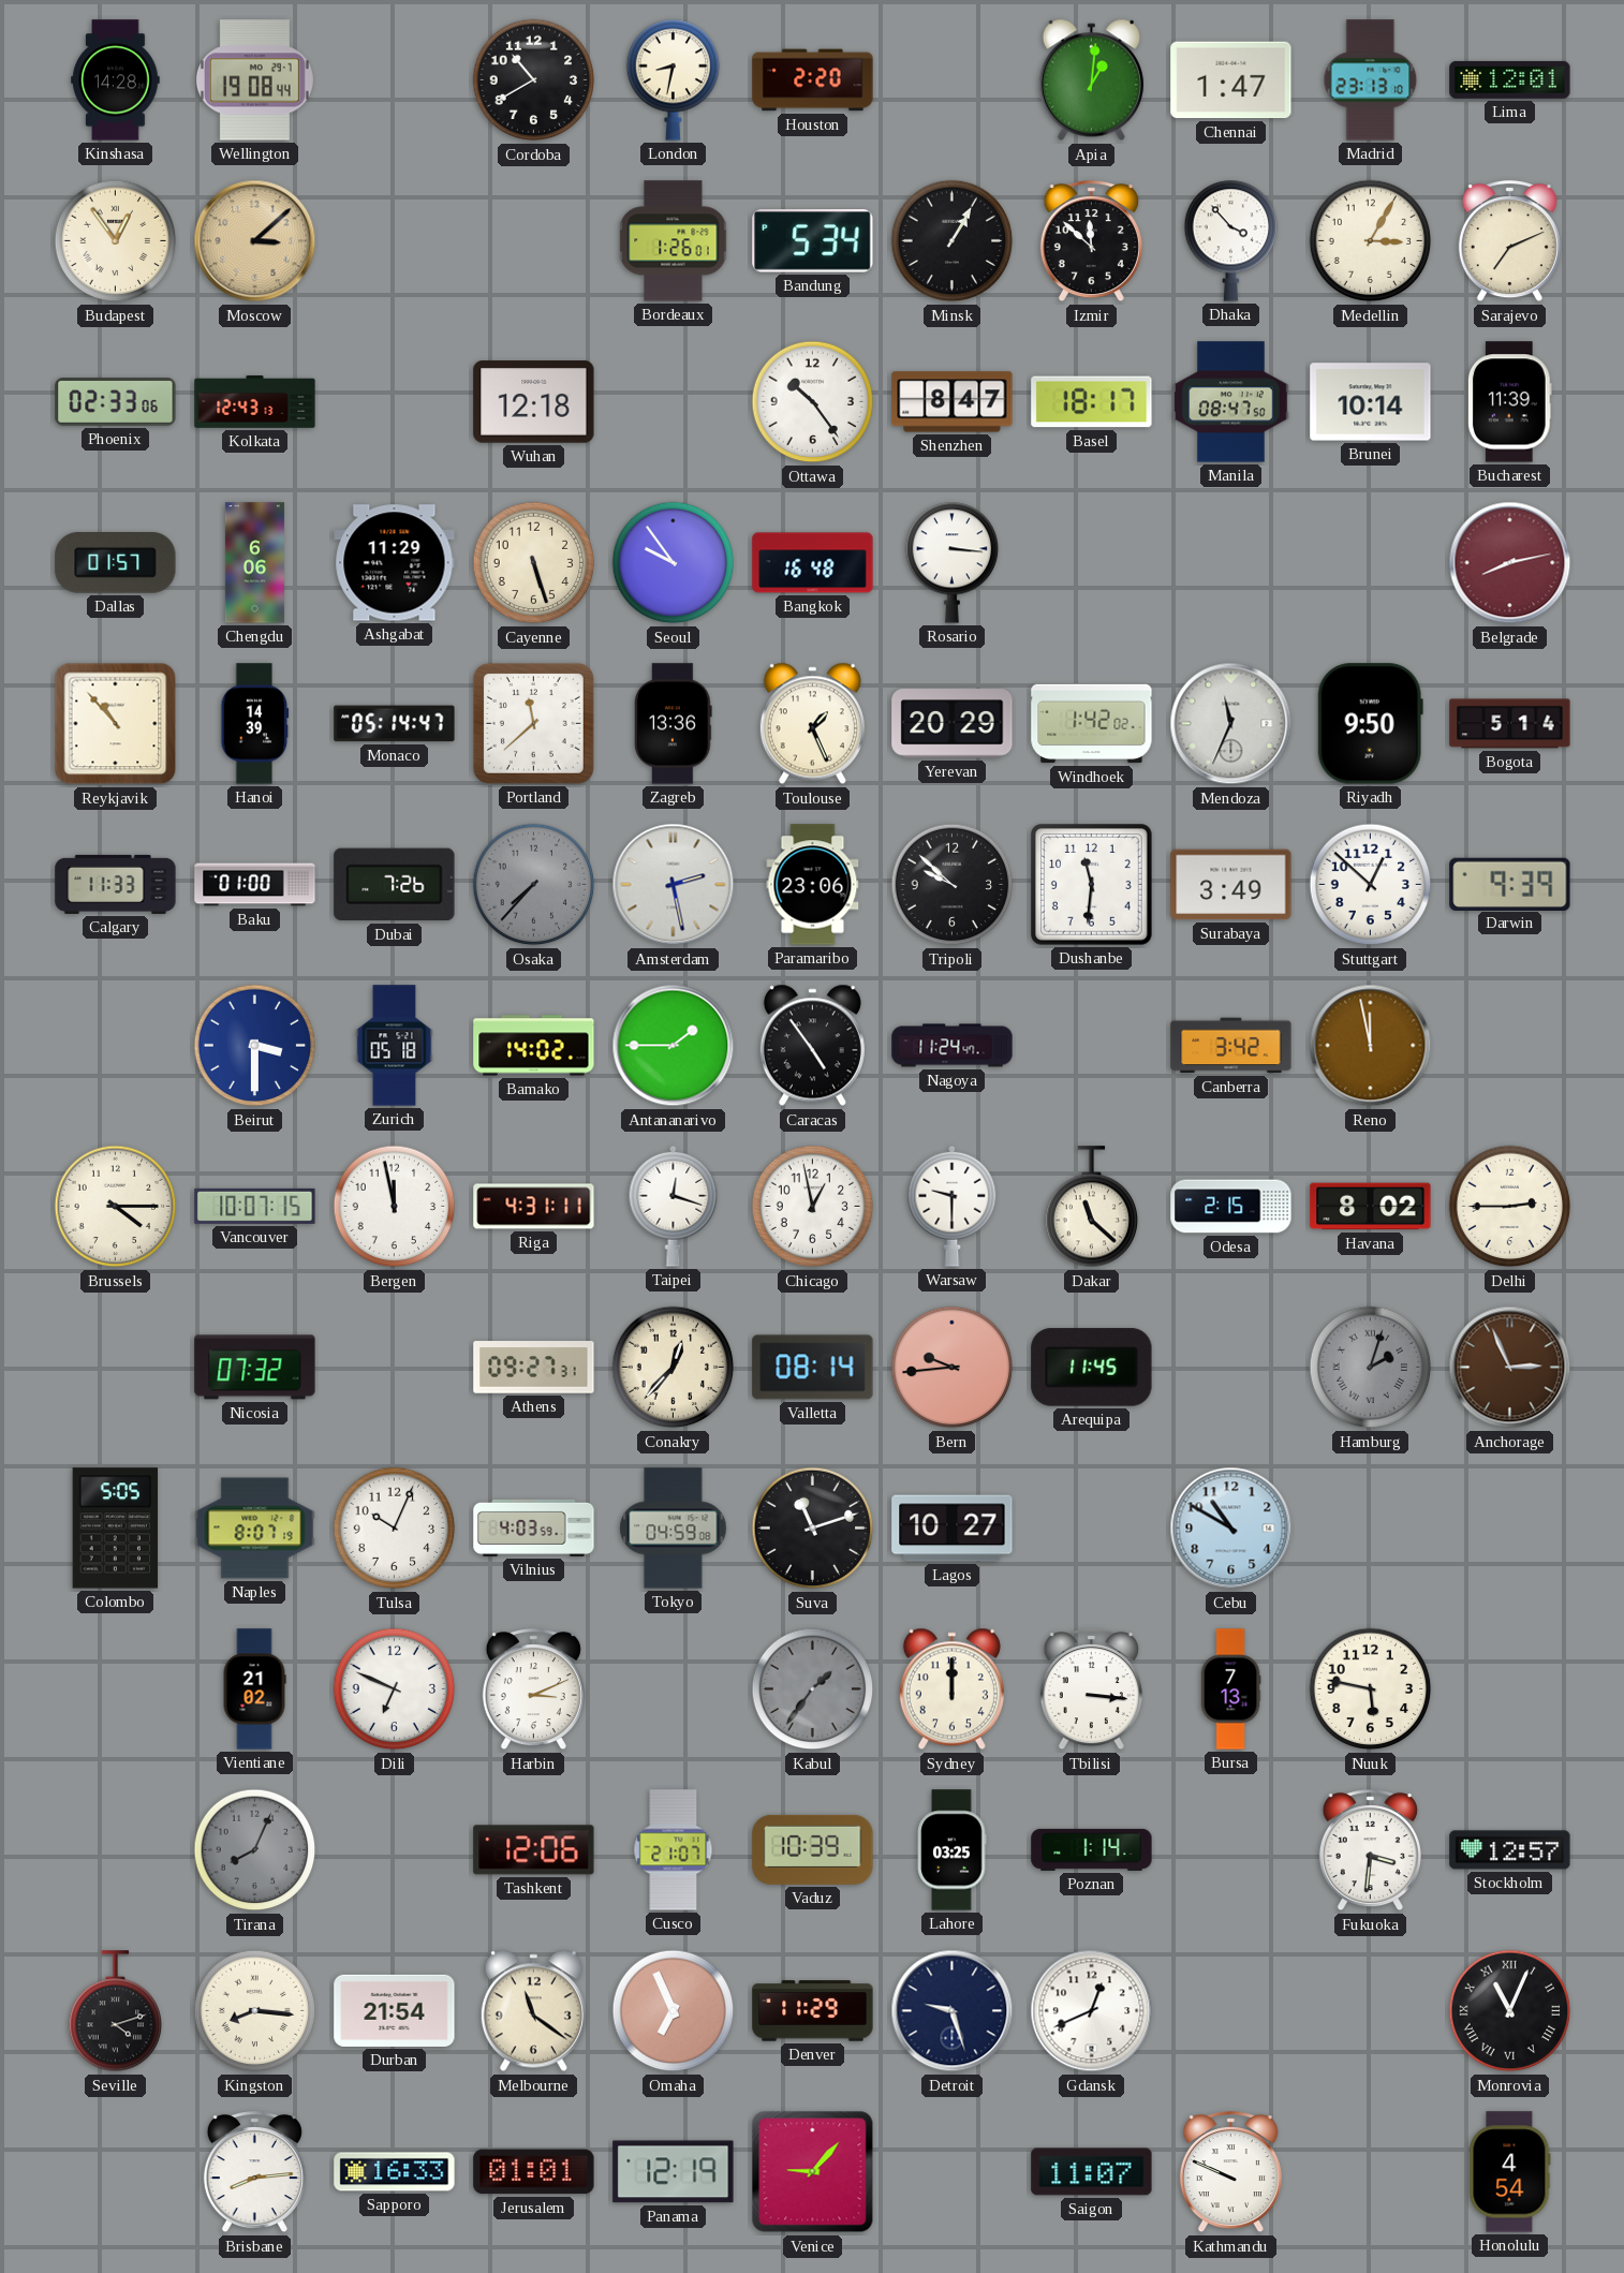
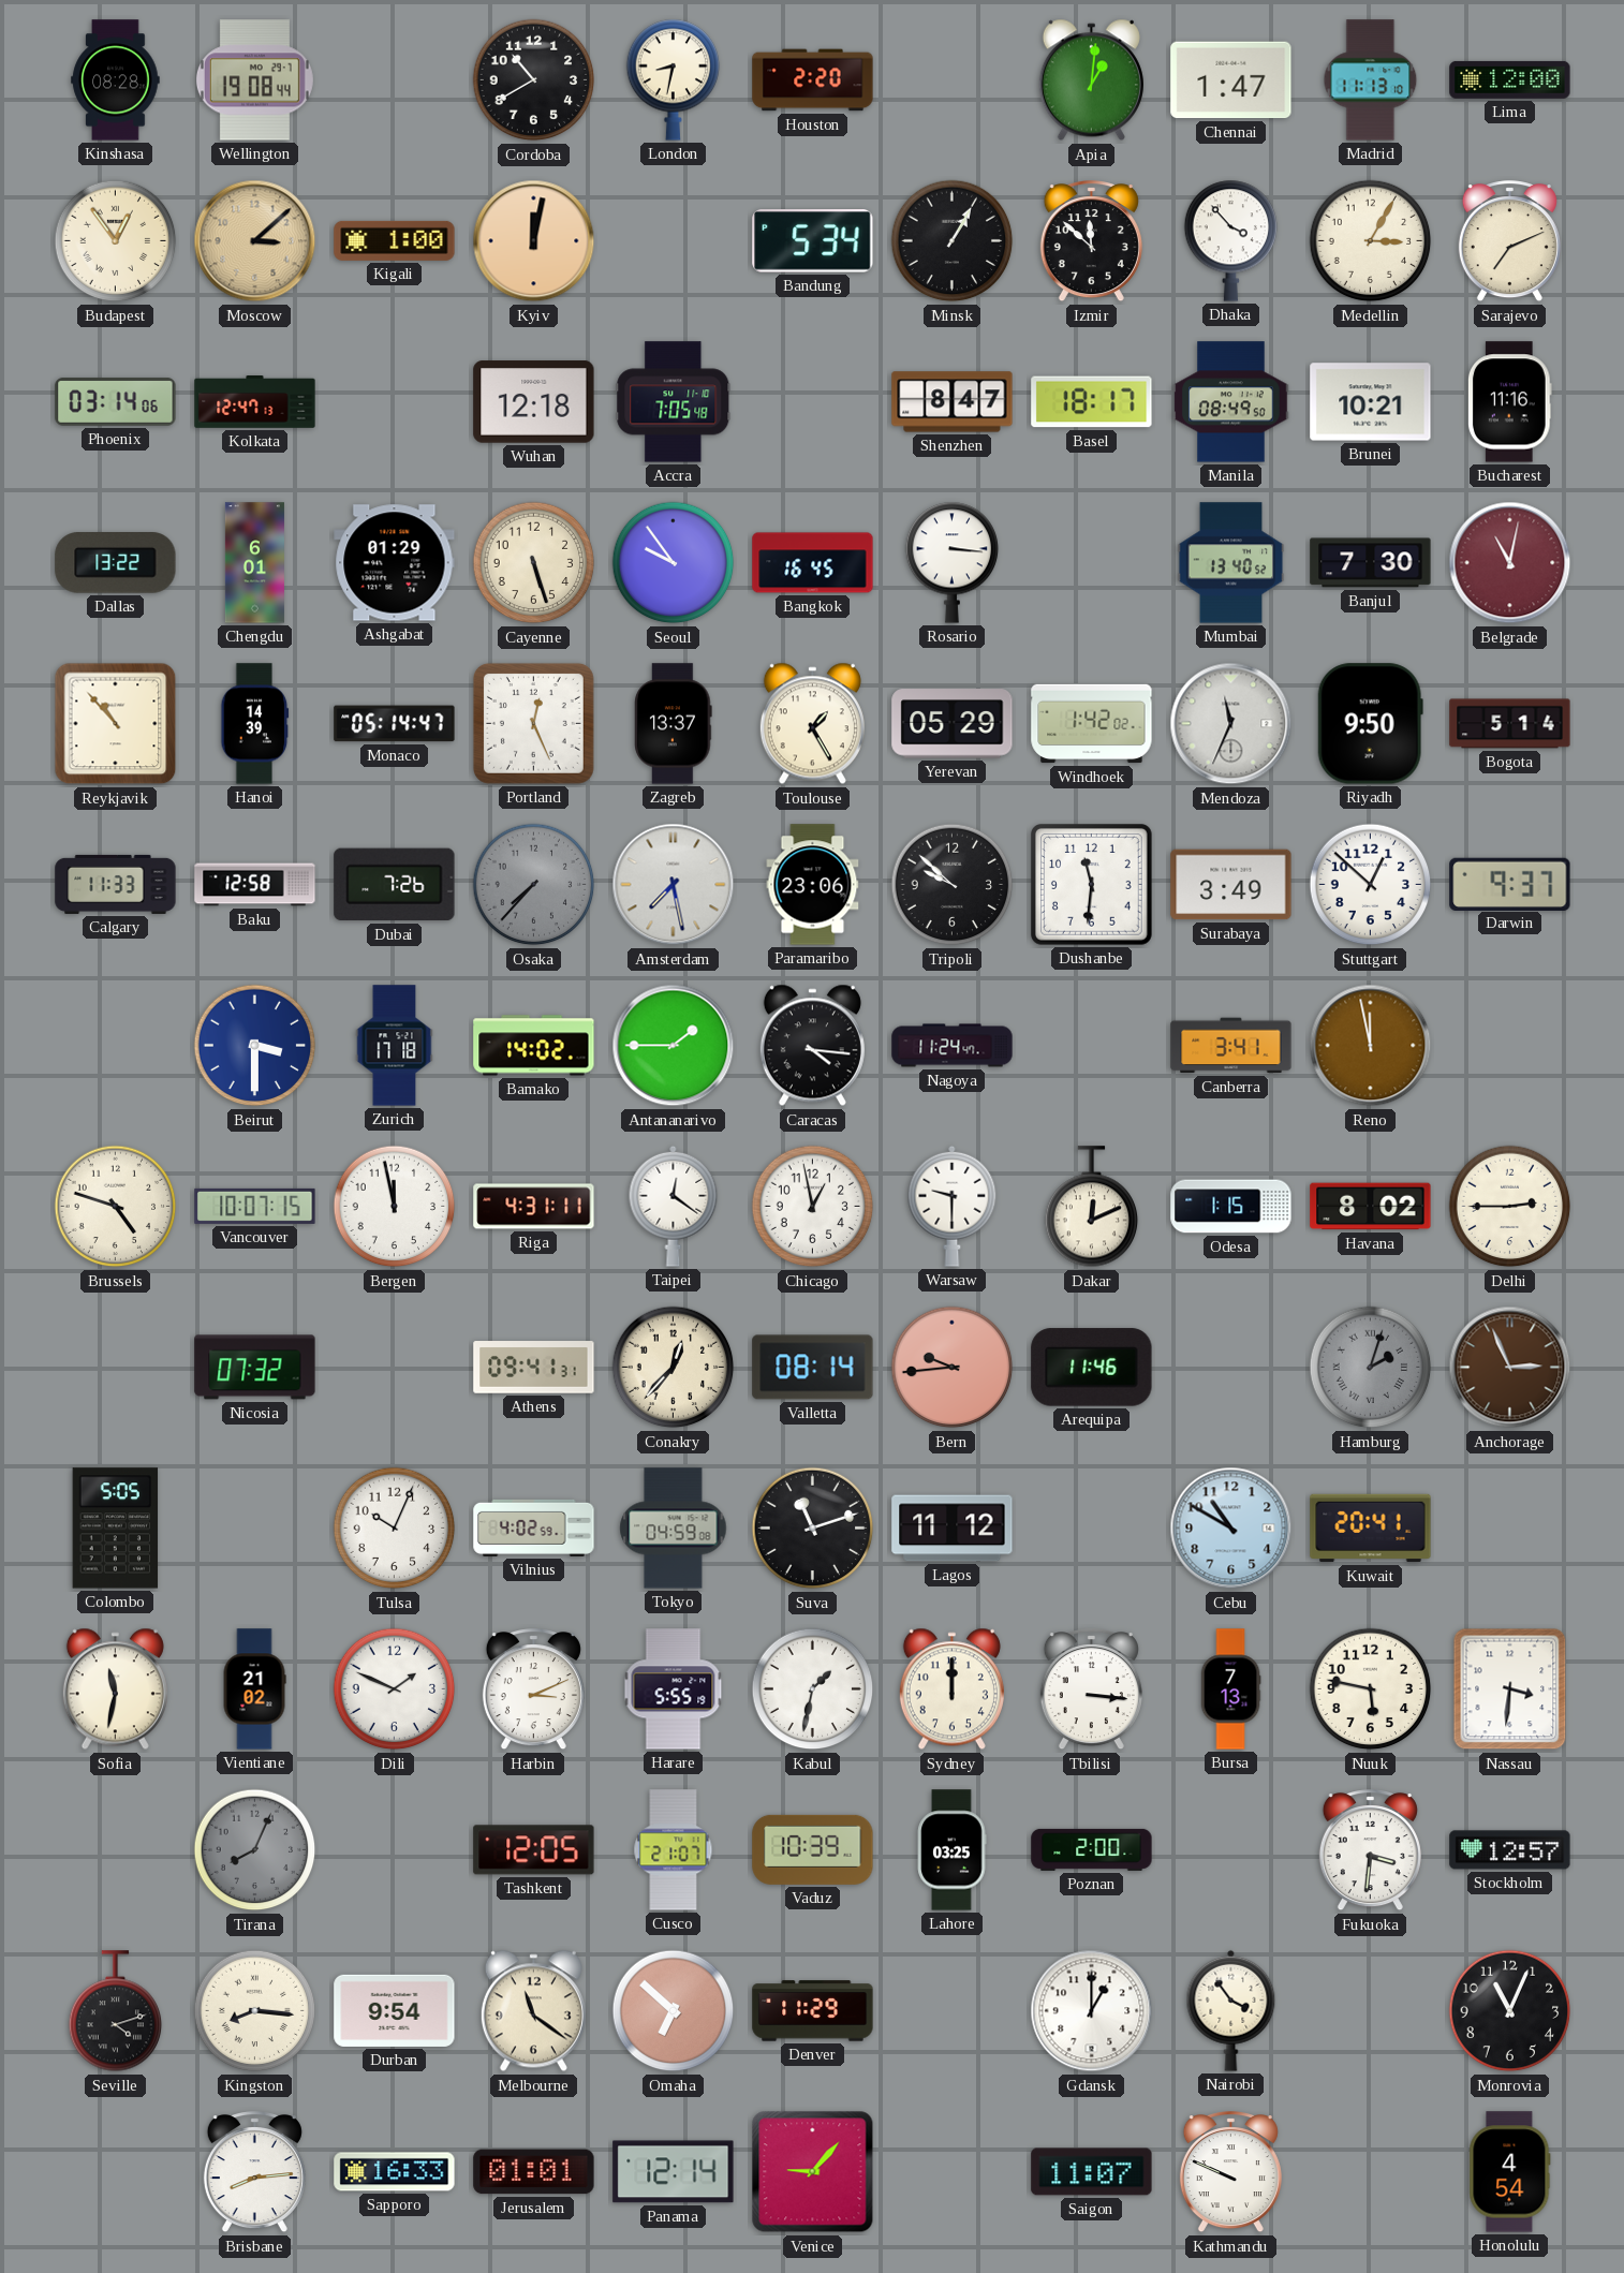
Kinshasa: 14:28 -> 08:28 (116, 80)
Madrid: 23:13 -> 11:13 (1371, 80)
Lima: 12:01 -> 12:00 (1510, 79)
Kigali: none -> 1:00 (395, 240)
Kyiv: none -> 12:02 (534, 241)
Bordeaux: 1:26 -> none (674, 241)
Phoenix: 02:33 -> 03:14 (116, 402)
Kolkata: 12:43 -> 12:47 (255, 402)
Accra: none -> 7:05 (674, 402)
Ottawa: 10:24 -> none (813, 402)
Manila: 08:47 -> 08:49 (1231, 402)
Brunei: 10:14 -> 10:21 (1371, 402)
Bucharest: 11:39 -> 11:16 (1509, 402)
Dallas: 01:57 -> 13:22 (116, 563)
Chengdu: 6:06 -> 6:01 (254, 563)
Ashgabat: 11:29 -> 01:29 (395, 563)
Bangkok: 16:48 -> 16:45 (813, 563)
Mumbai: none -> 13:40 (1231, 563)
Banjul: none -> 7:30 (1371, 563)
Belgrade: 8:13 -> 11:02 (1510, 563)
Portland: 11:38 -> 12:26 (533, 723)
Zagreb: 13:36 -> 13:37 (674, 724)
Toulouse: 1:26 -> 1:25 (812, 724)
Yerevan: 20:29 -> 05:29 (953, 724)
Baku: 01:00 -> 12:58 (255, 885)
Amsterdam: 2:28 -> 7:28 (674, 885)
Darwin: 9:39 -> 9:37 (1510, 884)
Zurich: 05:18 -> 17:18 (395, 1046)
Caracas: 4:54 -> 4:16 (812, 1046)
Canberra: 3:42 -> 3:41 (1231, 1046)
Brussels: 4:15 -> 4:48 (116, 1207)
Taipei: 12:18 -> 12:21 (674, 1206)
Dakar: 11:22 -> 12:11 (1092, 1207)
Odesa: 2:15 -> 1:15 (1231, 1207)
Athens: 09:27 -> 09:41 (534, 1368)
Arequipa: 11:45 -> 11:46 (1092, 1368)
Naples: 8:07 -> none (255, 1529)
Vilnius: 4:03 -> 4:02 (534, 1527)
Lagos: 10:27 -> 11:12 (953, 1529)
Kuwait: none -> 20:41 (1371, 1529)
Sofia: none -> 11:32 (115, 1689)
Dili: 6:49 -> 1:49 (395, 1689)
Harare: none -> 5:55 (674, 1689)
Kabul: 1:36 -> 1:32 (813, 1689)
Kabul dial: grey -> white (813, 1689)
Nassau: none -> 3:31 (1510, 1689)
Tashkent: 12:06 -> 12:05 (534, 1850)
Poznan: 1:14 -> 2:00 (1092, 1849)
Durban: 21:54 -> 9:54 (395, 2010)
Omaha: 6:56 -> 6:52 (674, 2011)
Detroit: 9:27 -> none (953, 2011)
Gdansk: 12:41 -> 1:00 (1092, 2011)
Nairobi: none -> 3:54 (1231, 2010)
Monrovia numerals: Roman -> Arabic (1510, 2011)
Panama: 12:19 -> 12:14 (674, 2172)
